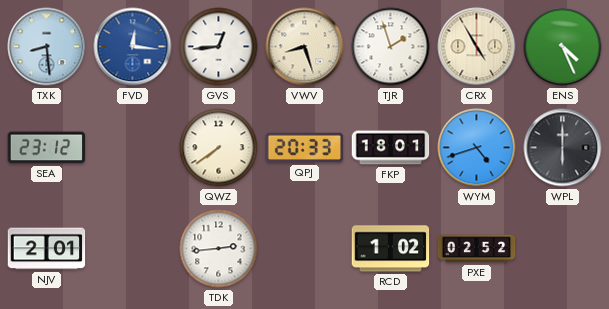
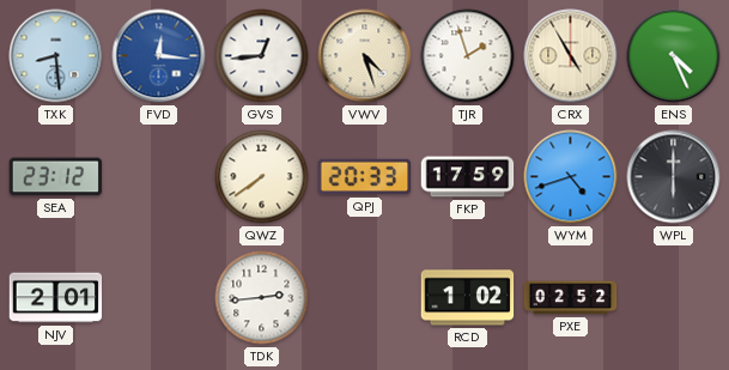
VWV: 8:27 -> 4:27 (365, 56)
FKP: 18:01 -> 17:59 (468, 177)
